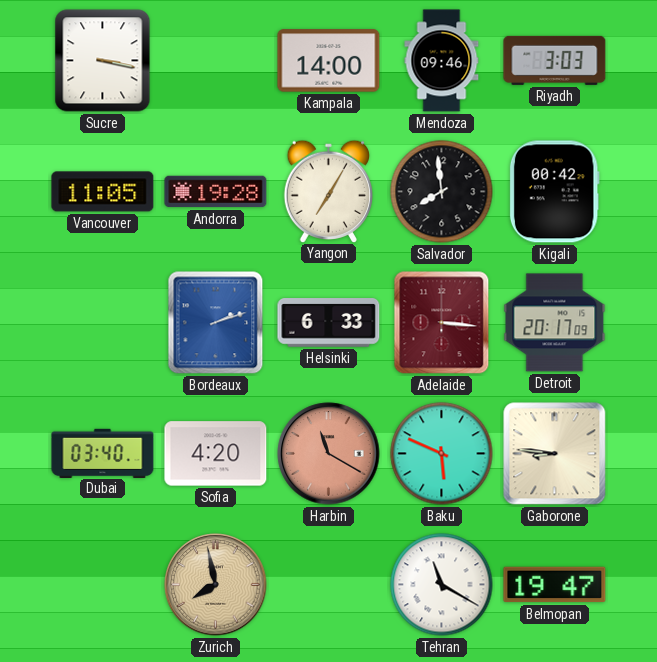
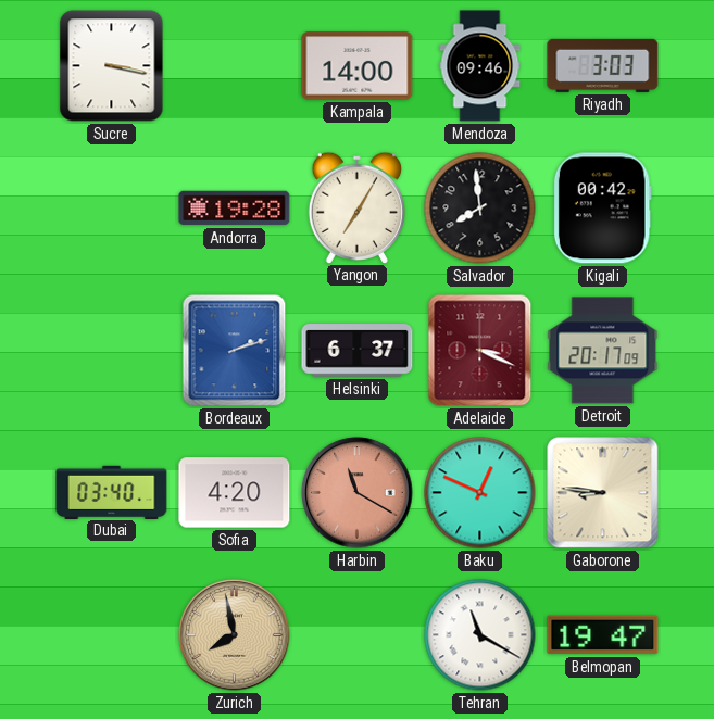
Vancouver: 11:05 -> none (103, 192)
Helsinki: 6:33 -> 6:37 (358, 351)
Adelaide: 3:16 -> 3:19 (480, 351)
Baku: 5:49 -> 12:49 (480, 493)
